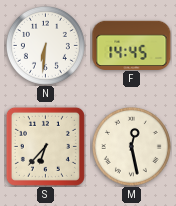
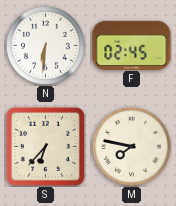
F: 14:45 -> 02:45 (132, 45)
M: 12:28 -> 7:47 (131, 146)
